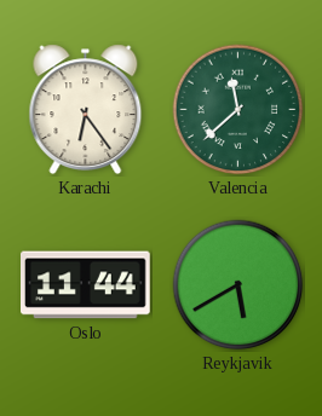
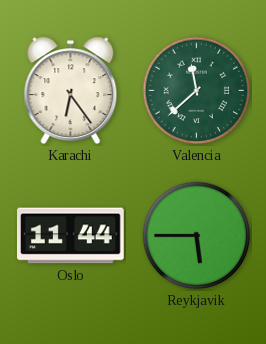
Reykjavik: 5:40 -> 5:45 (197, 236)
